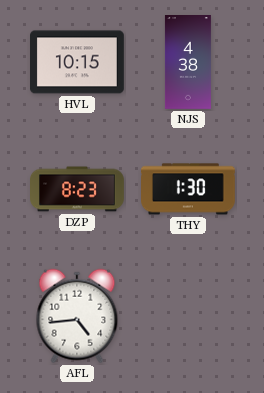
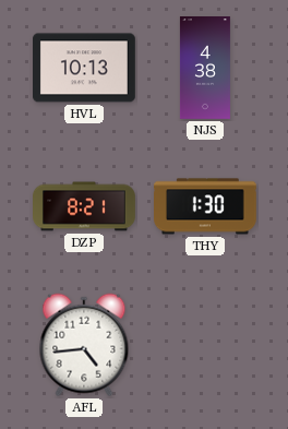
HVL: 10:15 -> 10:13 (85, 68)
DZP: 8:23 -> 8:21 (84, 206)
